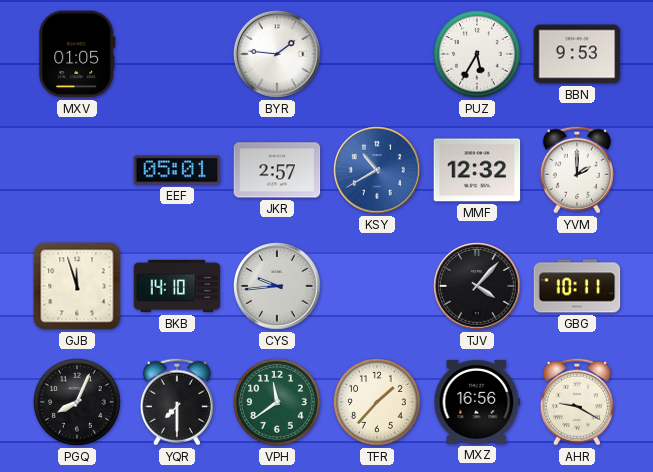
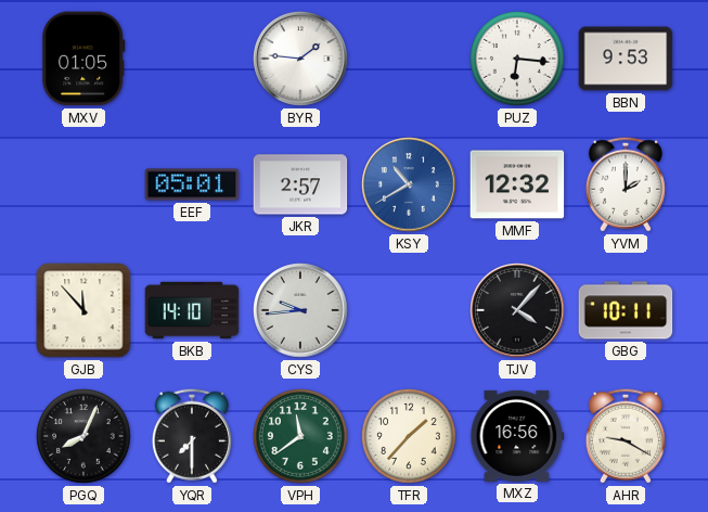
PUZ: 5:35 -> 6:16 (517, 59)
GJB: 11:57 -> 11:53 (83, 310)
